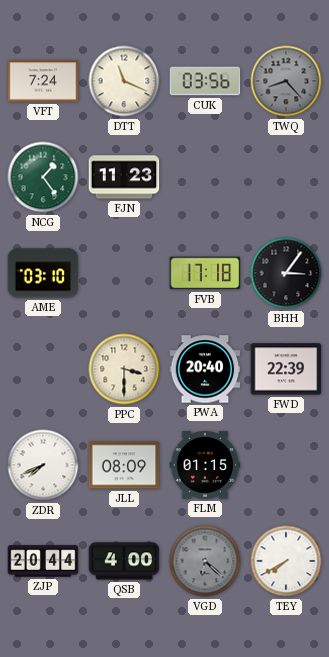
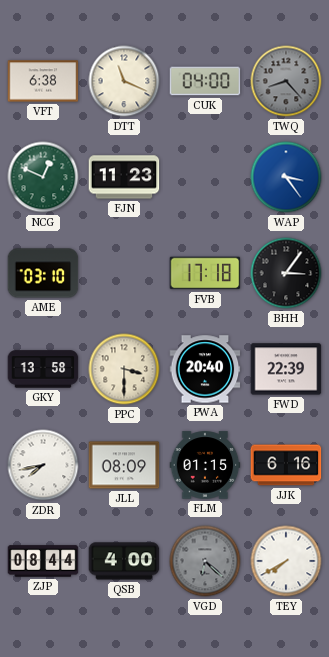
VFT: 7:24 -> 6:38 (43, 81)
CUK: 03:56 -> 04:00 (205, 81)
NCG: 1:24 -> 12:49 (43, 177)
WAP: none -> 3:24 (286, 177)
GKY: none -> 13:58 (43, 369)
ZDR: 7:41 -> 7:43 (43, 465)
JJK: none -> 6:16 (286, 465)
ZJP: 20:44 -> 08:44 (43, 561)
